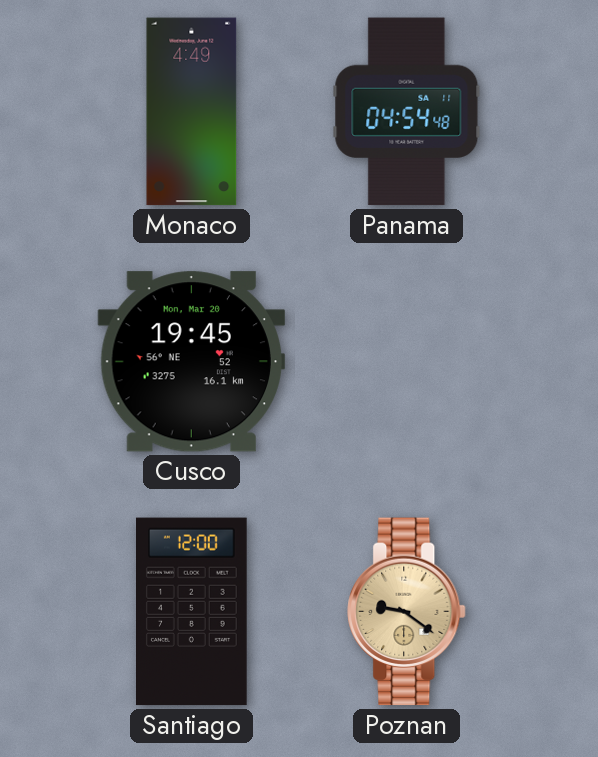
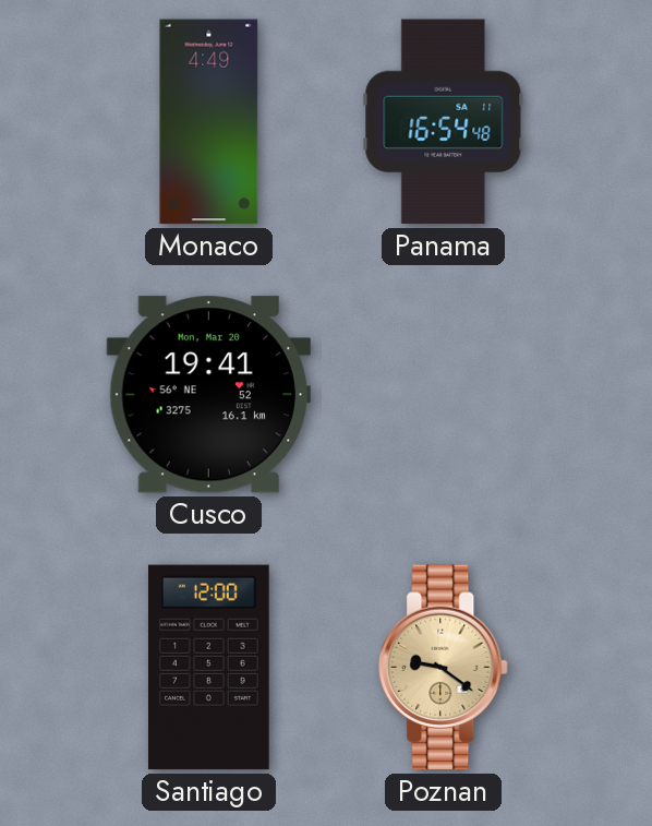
Panama: 04:54 -> 16:54 (444, 122)
Cusco: 19:45 -> 19:41 (209, 395)
